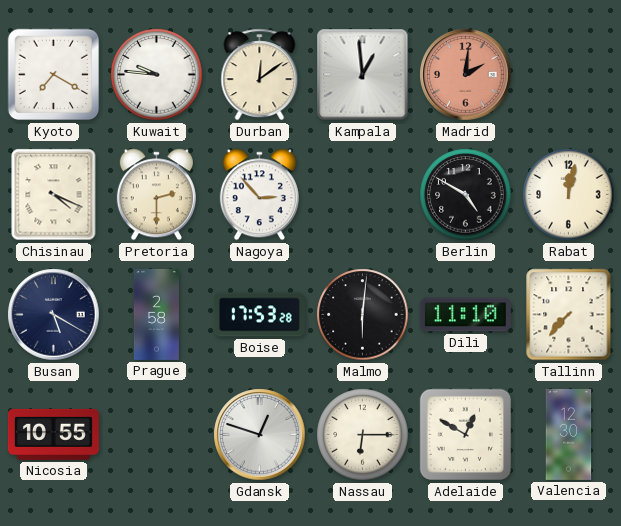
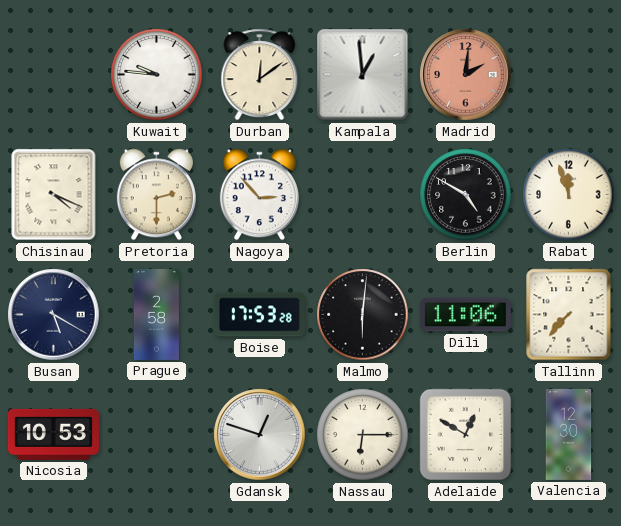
Kyoto: 7:20 -> none (54, 75)
Rabat: 12:02 -> 11:57 (569, 195)
Dili: 11:10 -> 11:06 (465, 315)
Nicosia: 10:55 -> 10:53 (53, 434)
